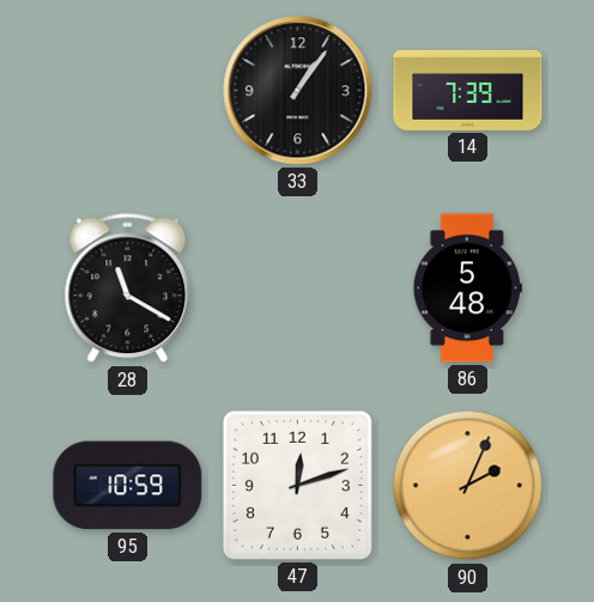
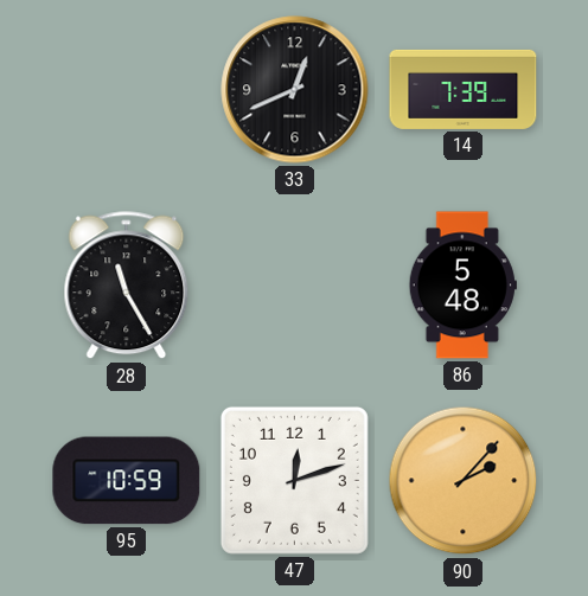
33: 1:06 -> 12:41 (295, 90)
28: 11:20 -> 11:25 (127, 286)
90: 2:04 -> 2:07 (464, 481)
